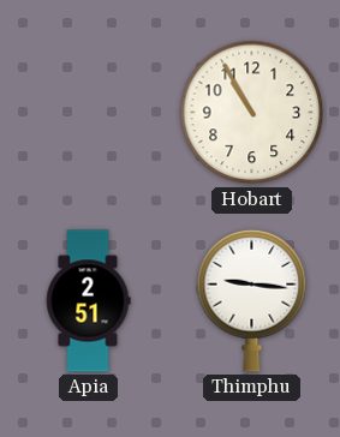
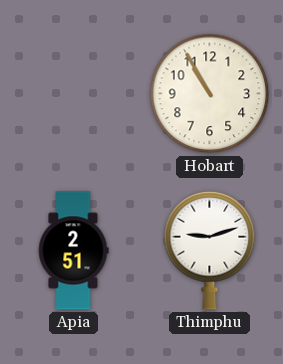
Thimphu: 9:16 -> 9:12 (210, 250)
